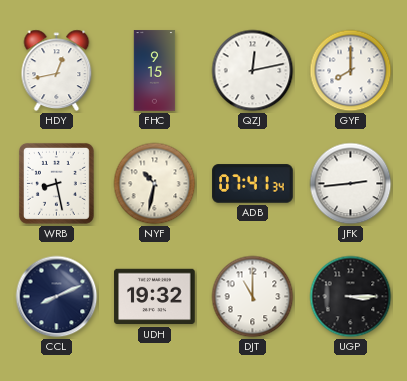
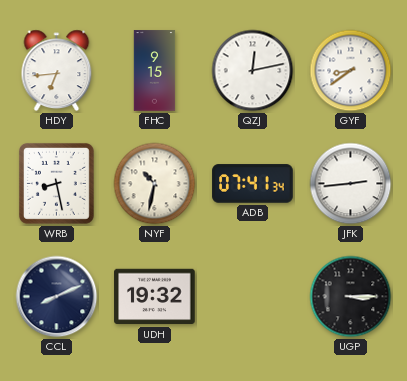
HDY: 12:43 -> 6:44 (57, 71)
GYF: 8:00 -> 8:39 (351, 71)
DJT: 11:00 -> none (253, 297)
